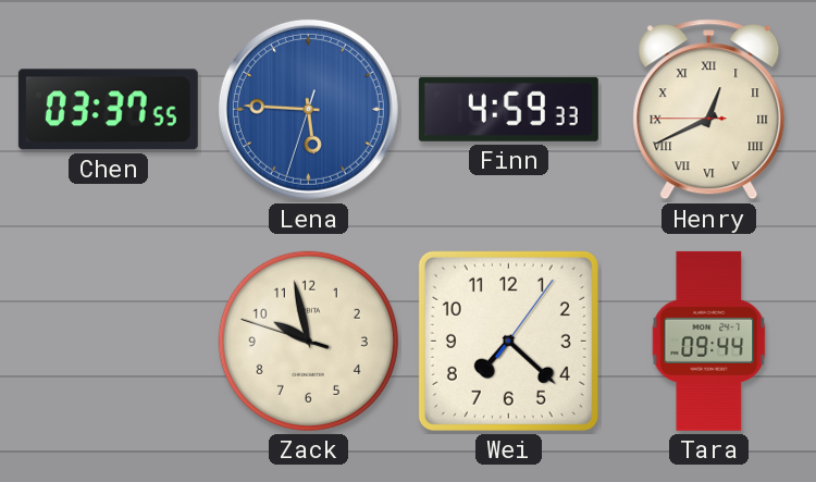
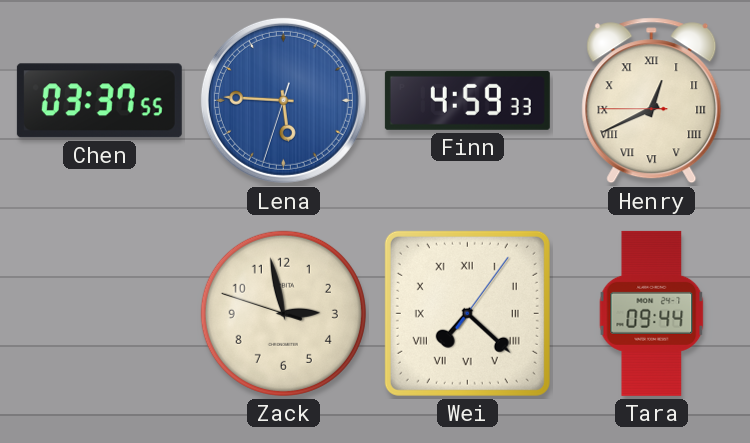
Zack: 9:57 -> 2:57 (283, 313)
Wei numerals: Arabic -> Roman (467, 313)
